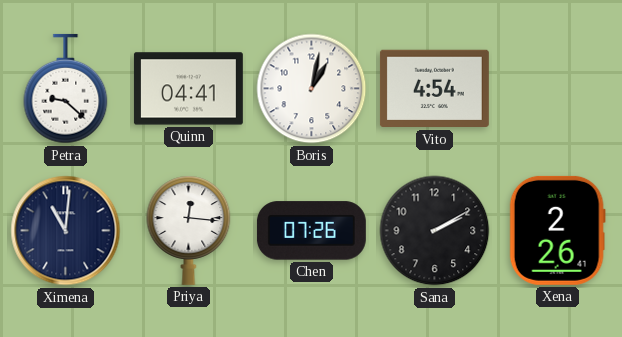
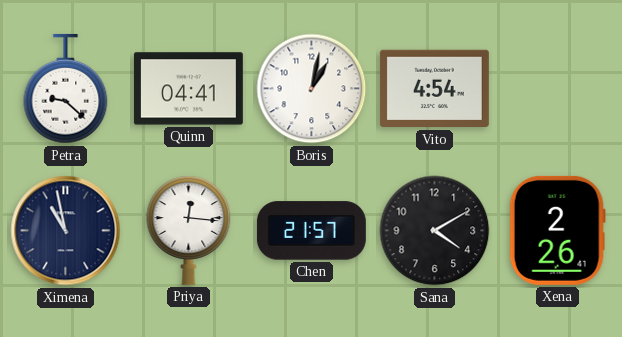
Ximena: 11:01 -> 10:58 (66, 231)
Chen: 07:26 -> 21:57 (311, 231)
Sana: 2:10 -> 4:10 (435, 231)
